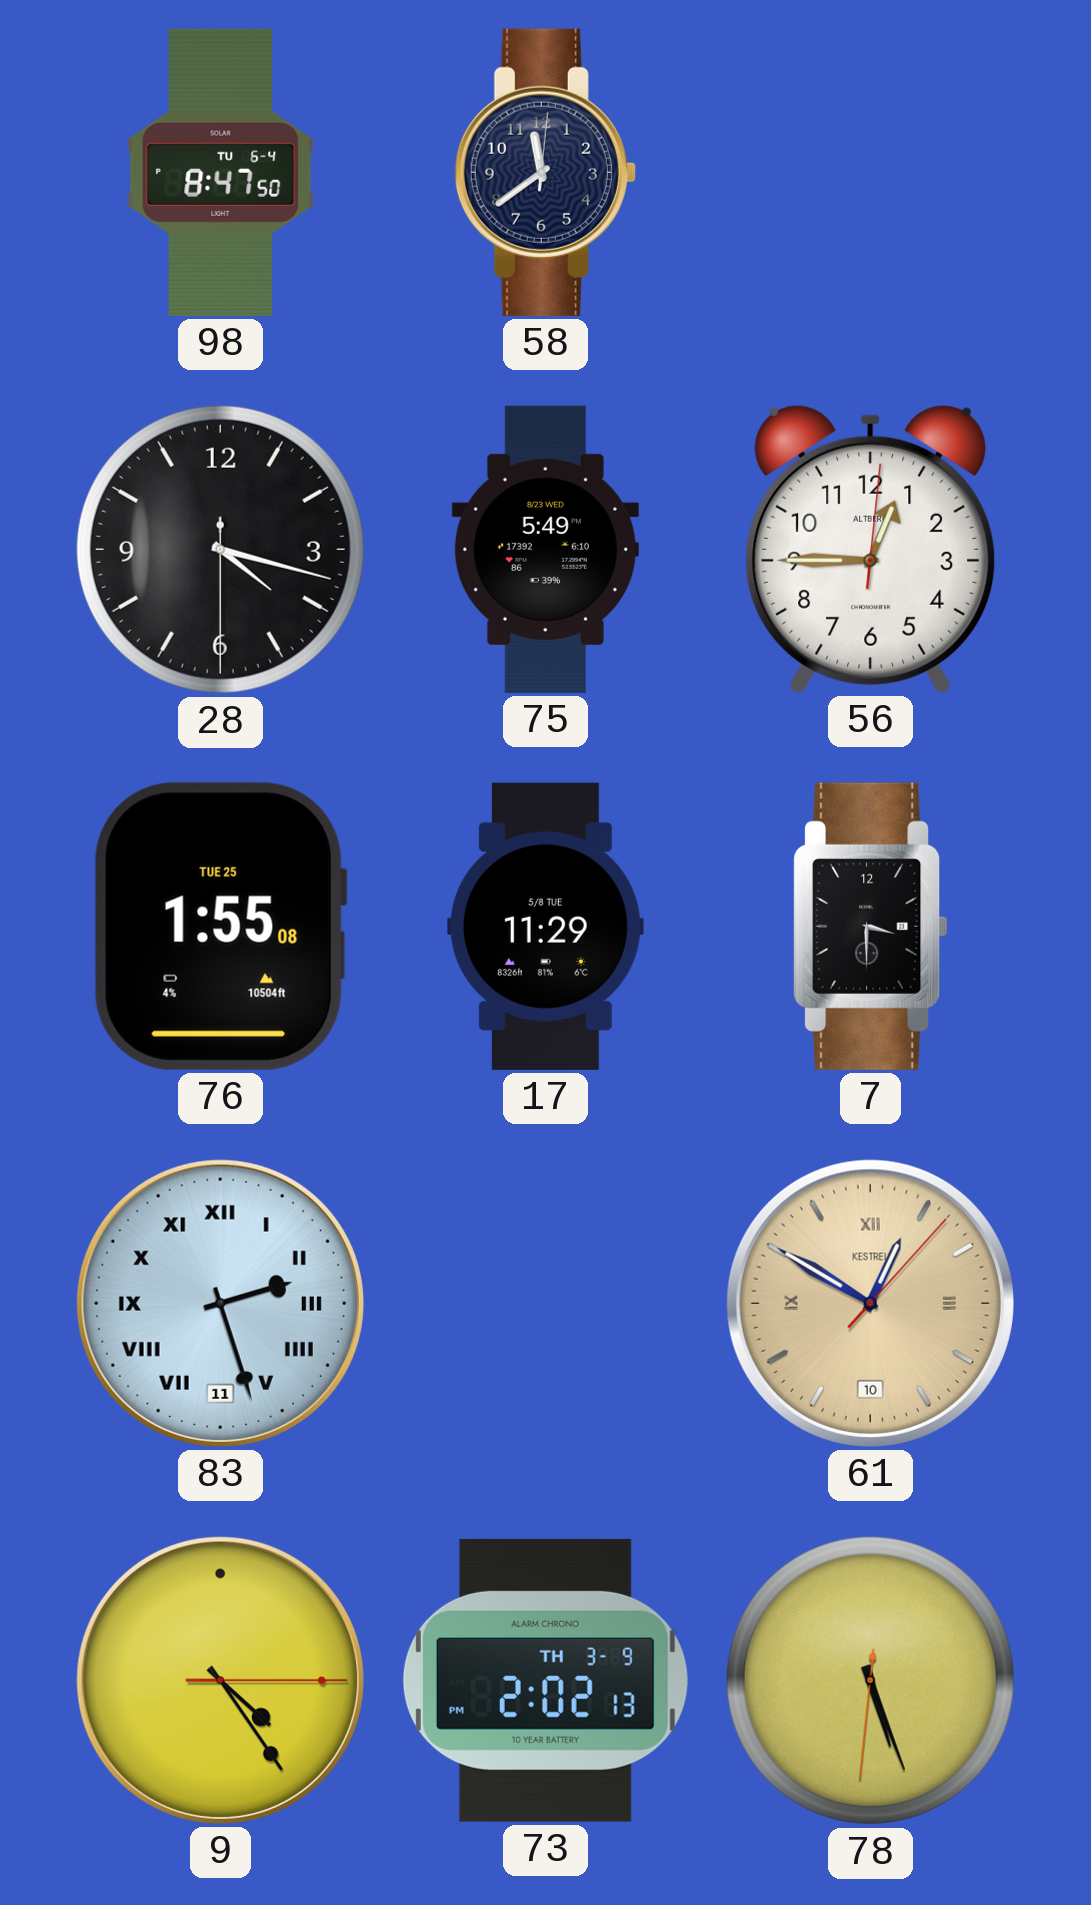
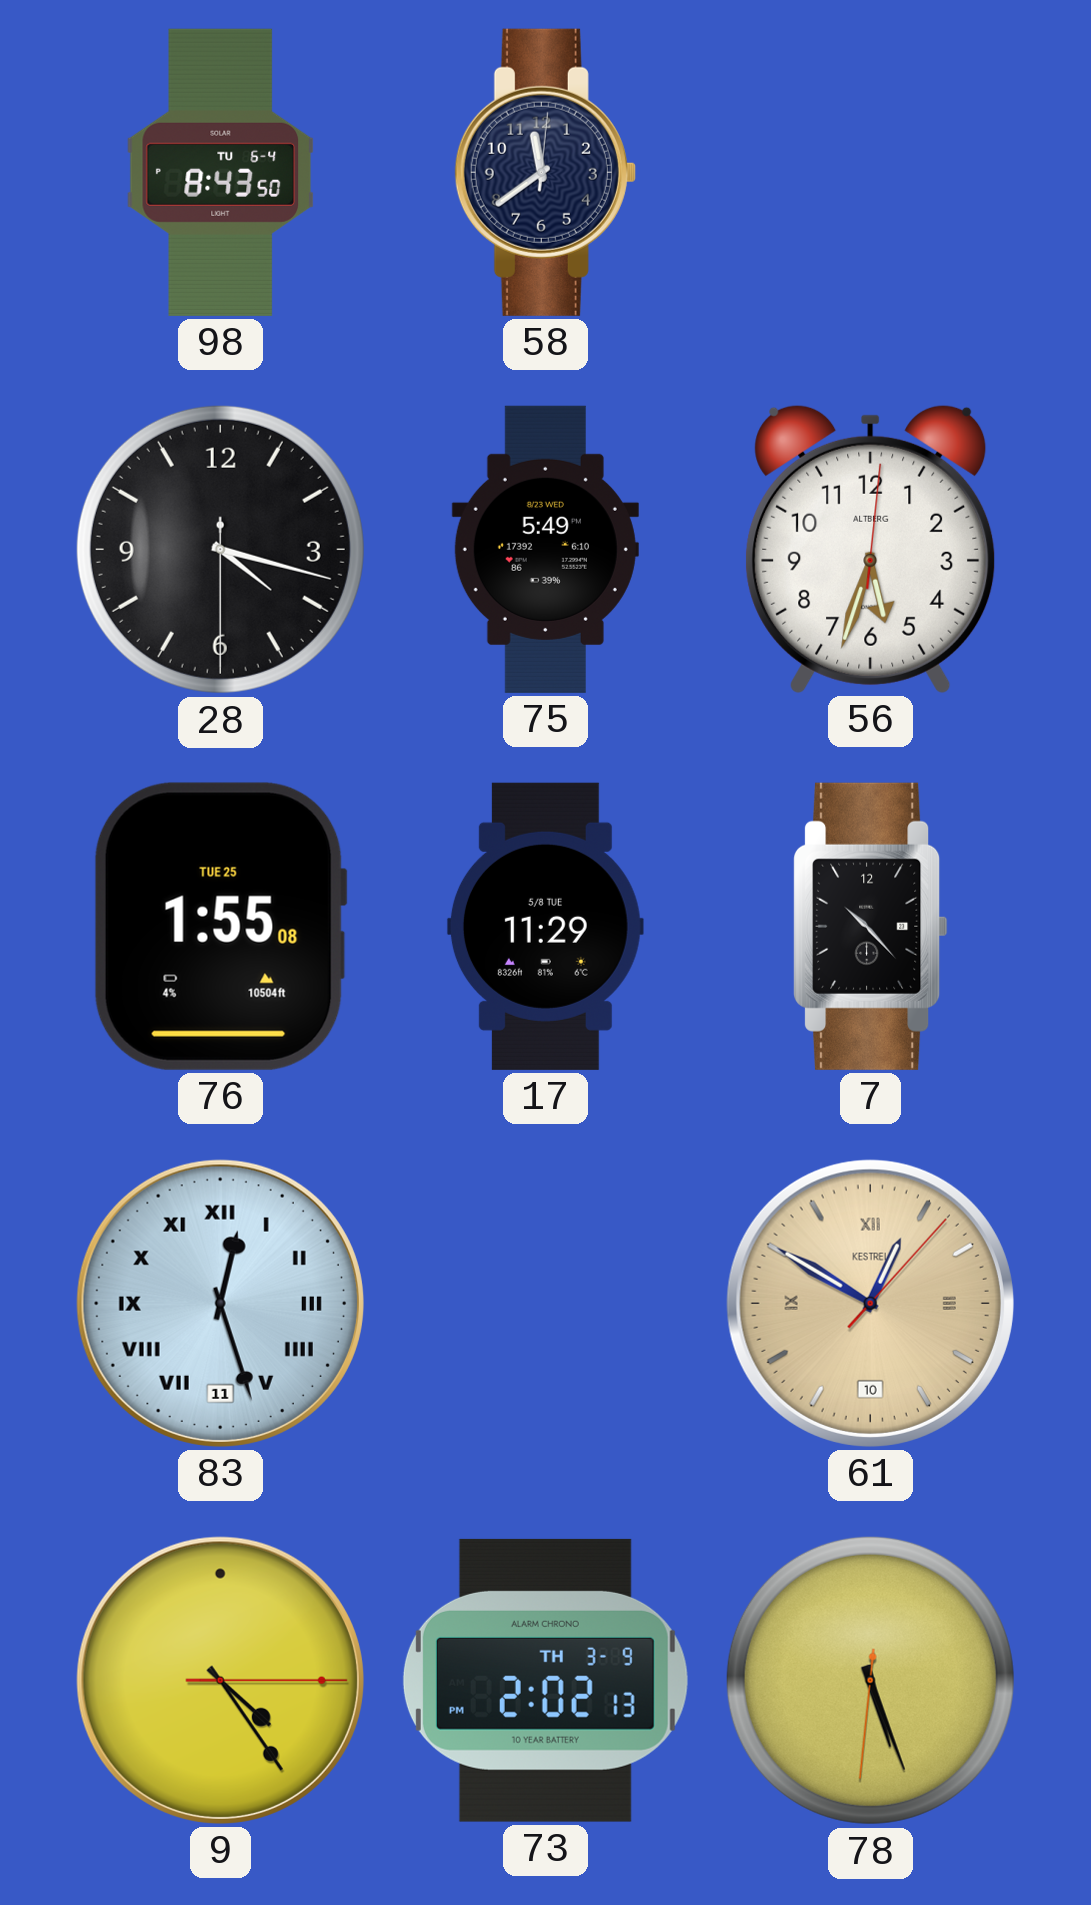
98: 8:47 -> 8:43 (221, 172)
56: 12:45 -> 5:33 (871, 549)
7: 3:30 -> 10:23 (871, 926)
83: 2:27 -> 12:27 (220, 1303)
